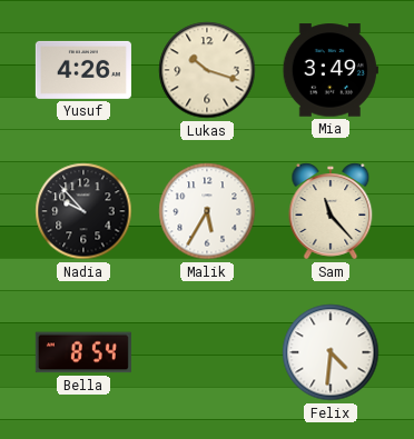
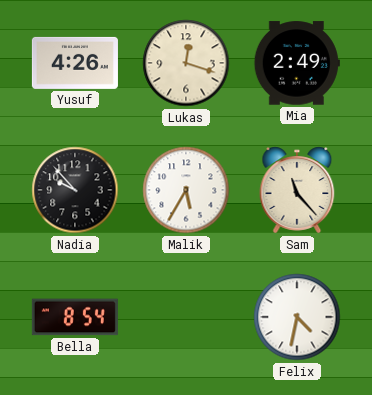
Lukas: 10:18 -> 12:18 (186, 63)
Mia: 3:49 -> 2:49 (297, 63)
Felix: 4:31 -> 4:32 (297, 317)
